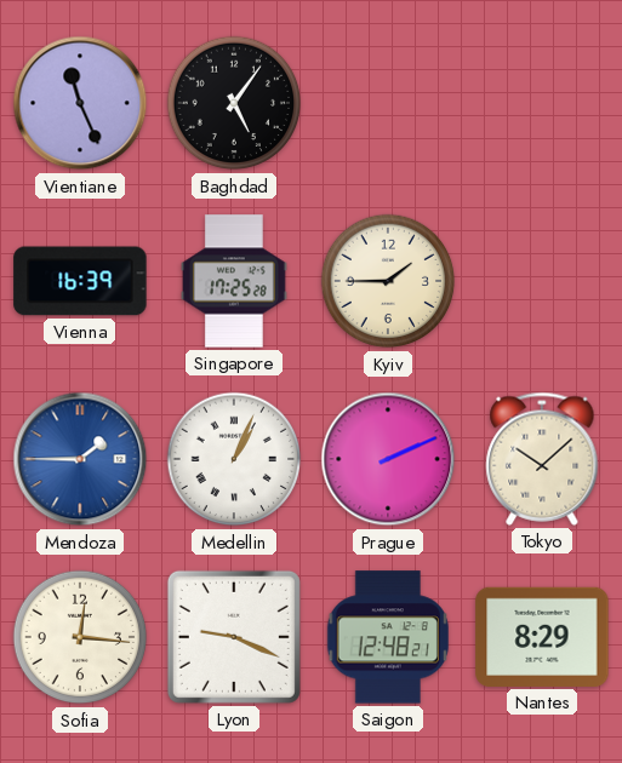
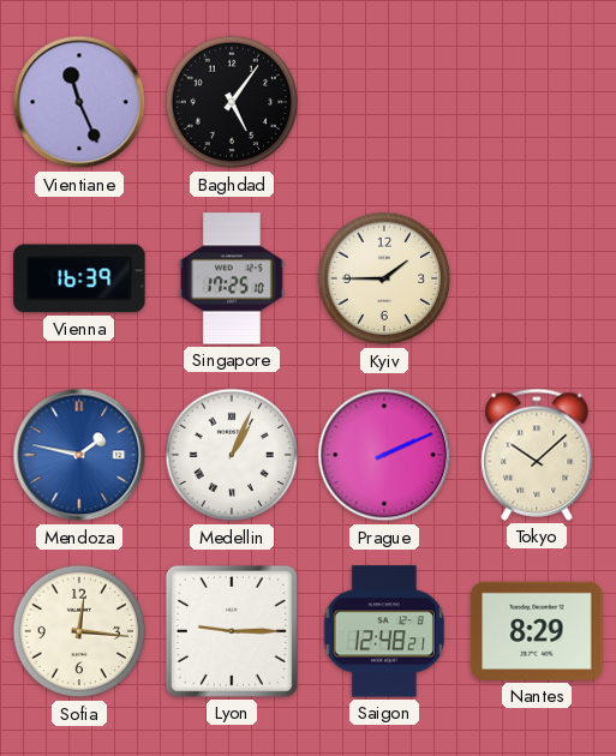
Singapore: 17:25:28 -> 17:25:10 (232, 278)
Mendoza: 1:45 -> 1:47 (79, 455)
Lyon: 9:19 -> 9:15 (232, 631)
